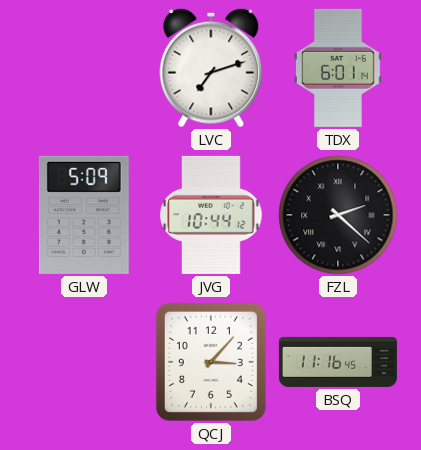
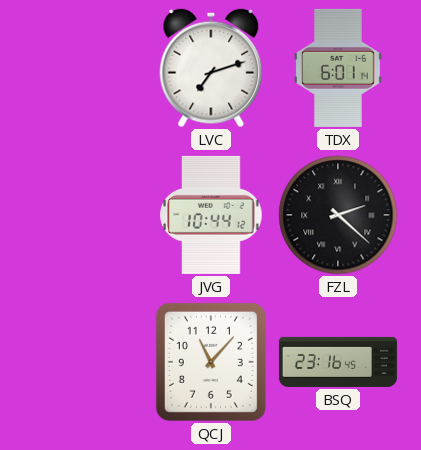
GLW: 5:09 -> none (84, 215)
QCJ: 3:07 -> 11:07 (211, 362)
BSQ: 11:16 -> 23:16 (338, 362)
